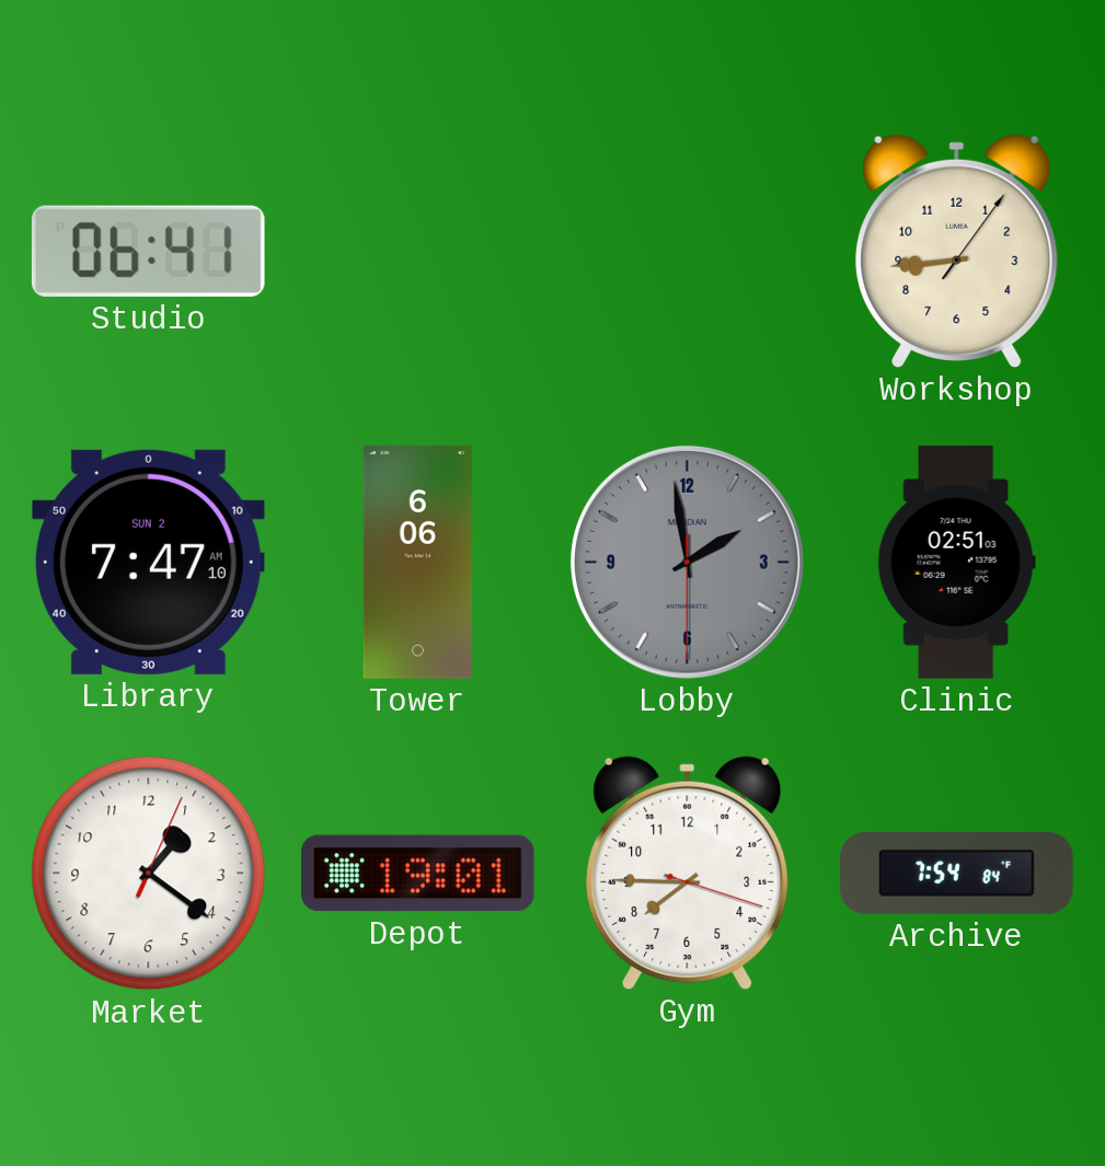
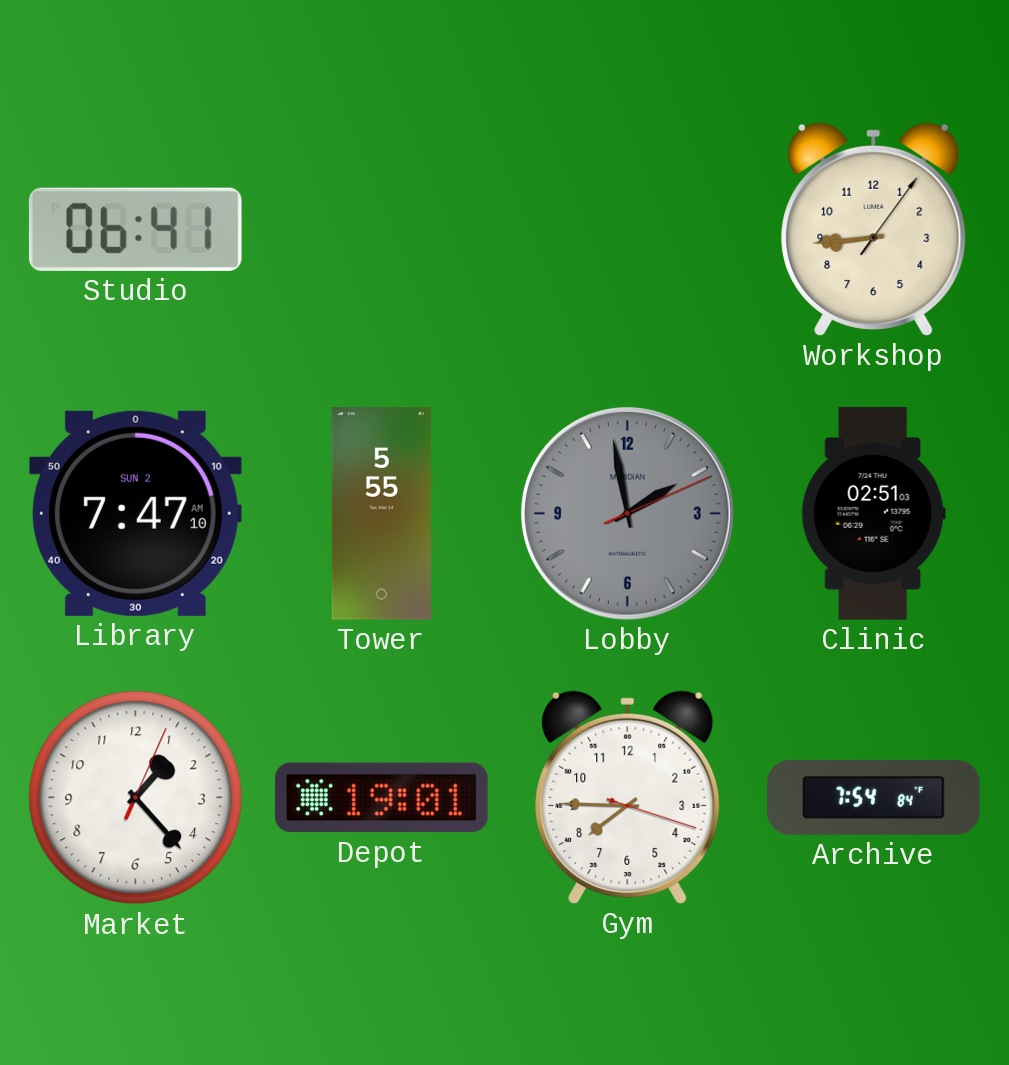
Tower: 6:06 -> 5:55 (381, 514)
Lobby: 1:58:30 -> 1:58:11 (627, 513)
Market: 1:21 -> 1:23 (136, 798)
